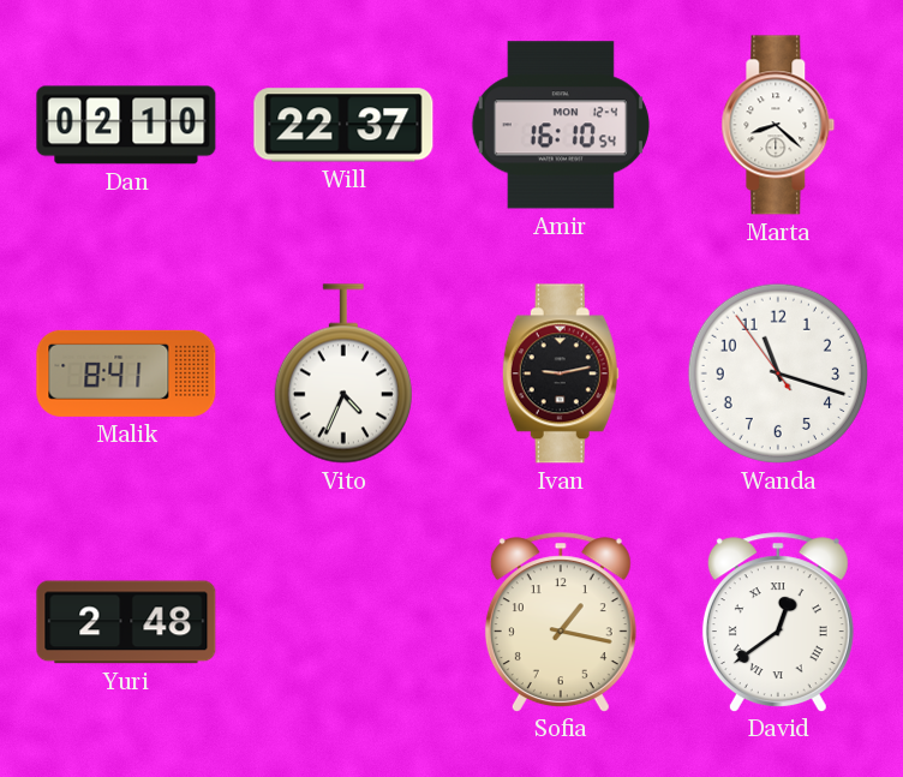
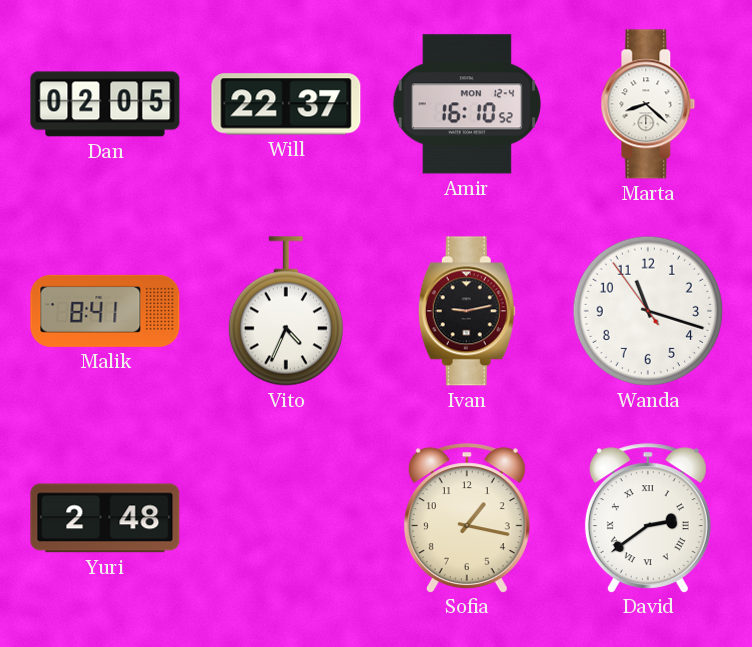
Dan: 02:10 -> 02:05 (105, 104)
Amir: 16:10:54 -> 16:10:52 (467, 104)
David: 12:39 -> 2:39 (648, 518)
